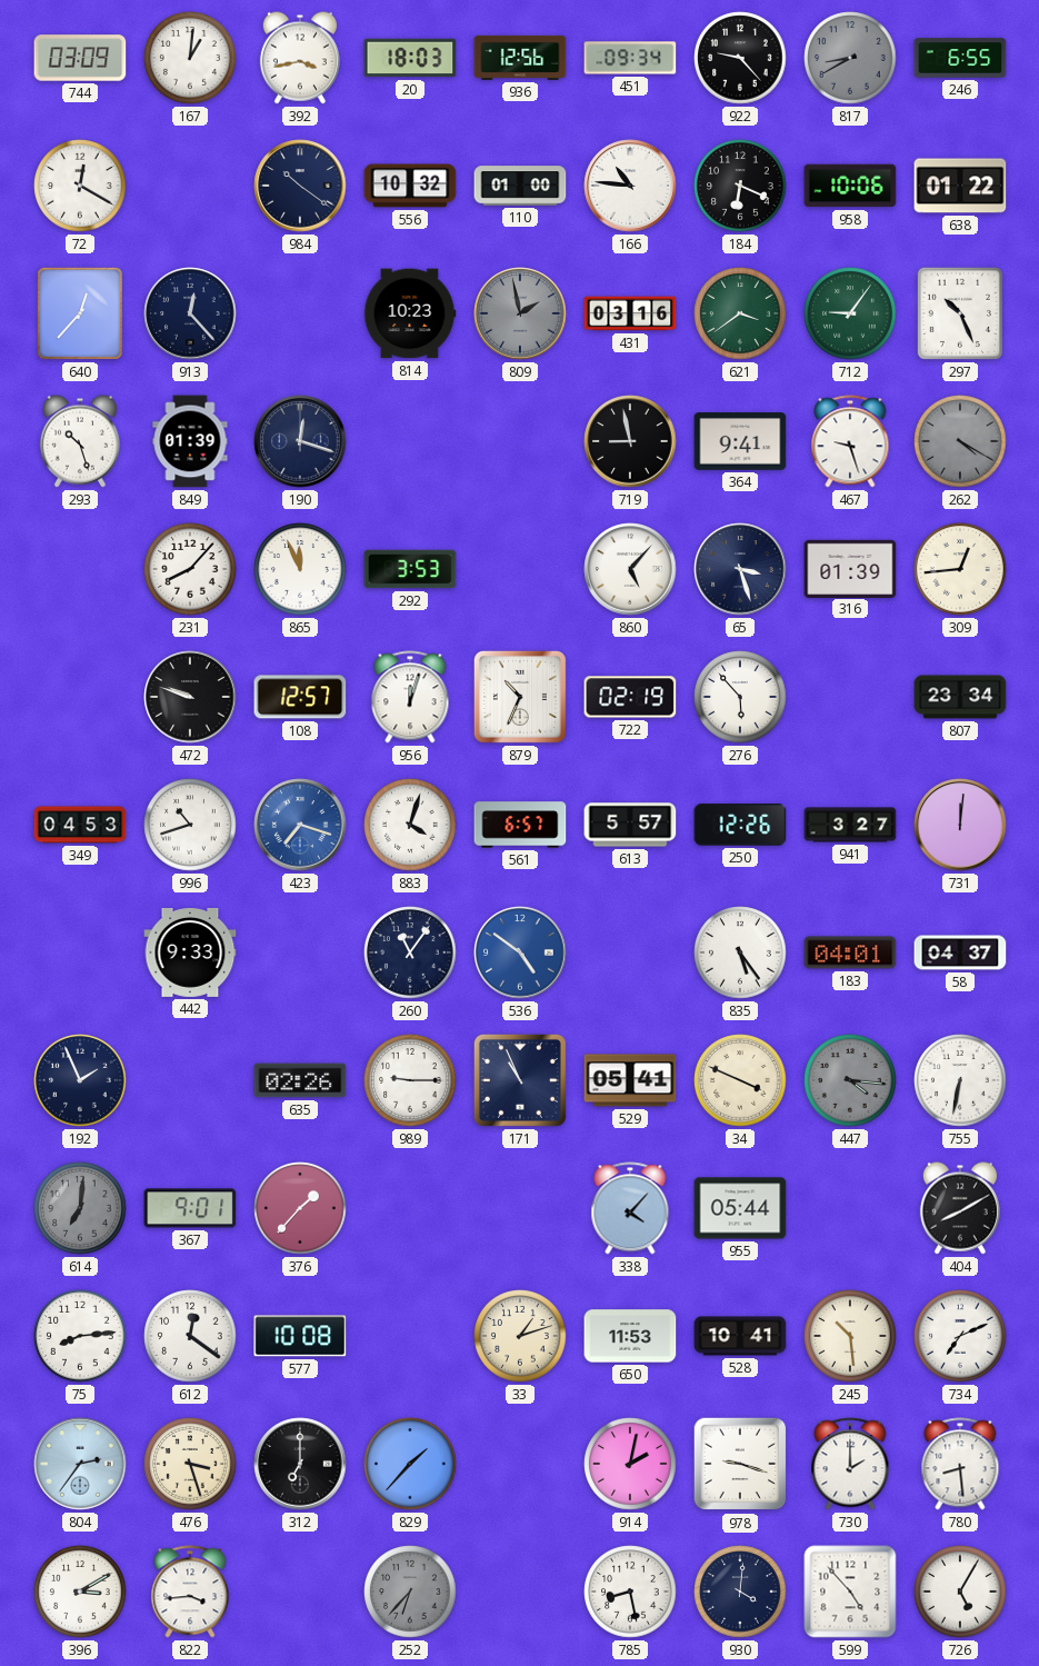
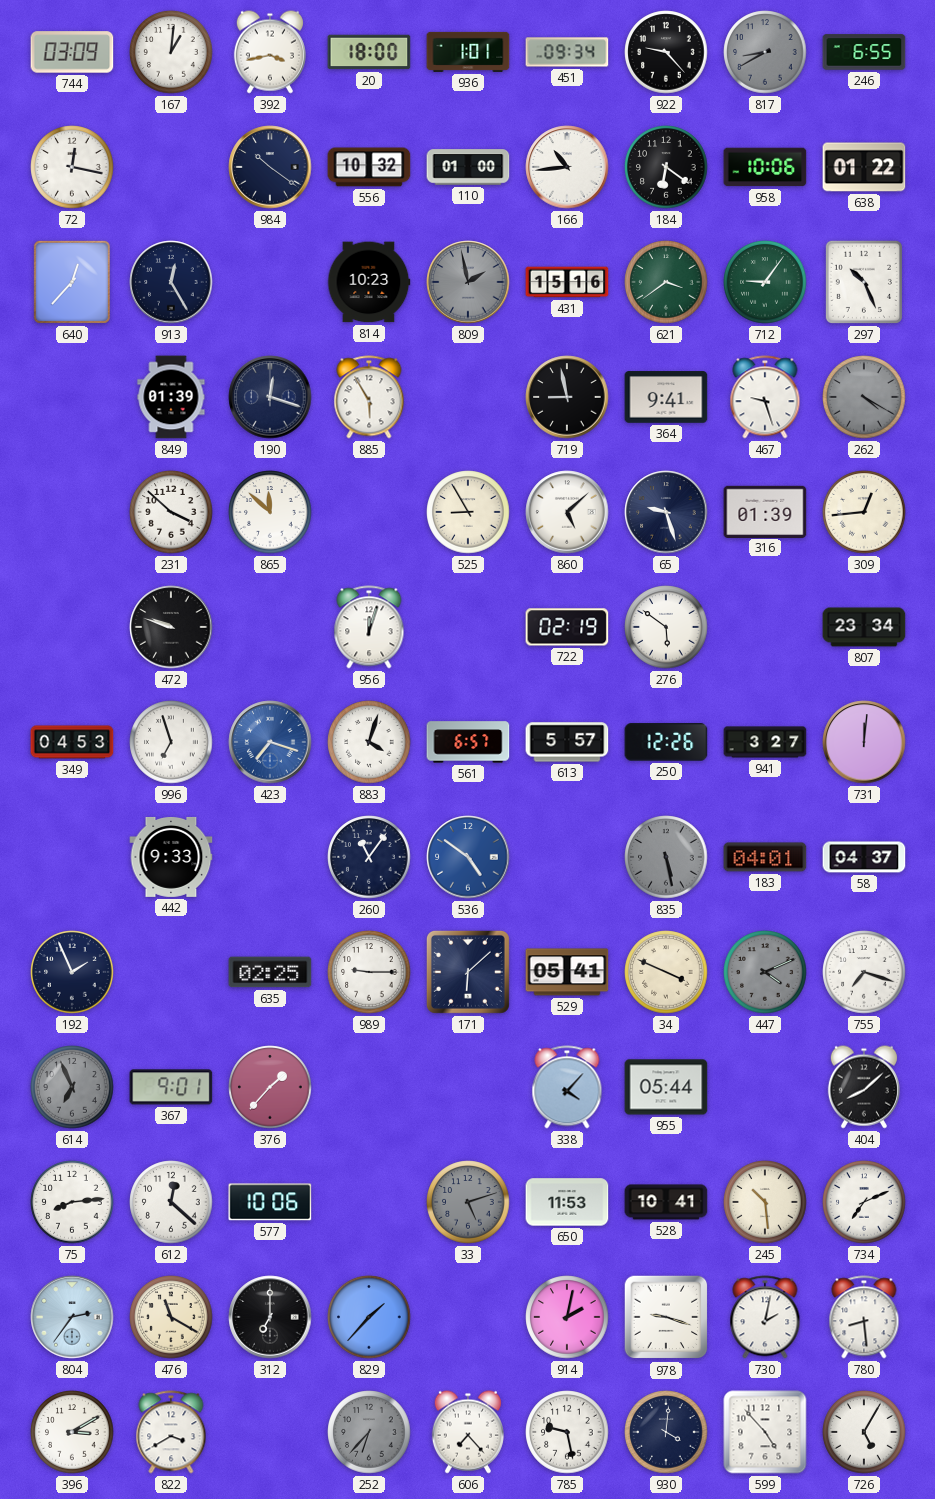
20: 18:03 -> 18:00 (369, 52)
936: 12:56 -> 1:01 (468, 52)
72: 12:20 -> 12:17 (72, 167)
166: 10:46 -> 10:44 (567, 167)
184: 6:19 -> 6:21 (666, 167)
913: 12:23 -> 12:25 (171, 282)
431: 03:16 -> 15:16 (567, 282)
293: 10:27 -> none (80, 441)
885: none -> 5:55 (369, 397)
231: 8:07 -> 3:52 (171, 512)
865: 11:56 -> 11:52 (270, 512)
292: 3:53 -> none (410, 569)
525: none -> 8:55 (468, 512)
860: 5:07 -> 5:08 (567, 512)
65: 3:27 -> 9:27 (666, 512)
108: 12:57 -> none (300, 697)
879: 10:34 -> none (520, 697)
276: 5:53 -> 5:51 (666, 627)
996: 10:42 -> 6:57 (171, 742)
835: 5:24 -> 5:28 (666, 857)
835 dial: white -> grey (666, 857)
635: 02:26 -> 02:25 (270, 972)
171: 10:56 -> 6:08 (468, 972)
447: 4:16 -> 4:11 (765, 972)
755: 6:32 -> 7:18 (864, 972)
614: 7:01 -> 6:56 (72, 1087)
404: 8:10 -> 8:08 (864, 1087)
612: 12:21 -> 12:22 (171, 1202)
577: 10:08 -> 10:06 (270, 1202)
33: 1:12 -> 5:12 (468, 1202)
33 dial: cream -> grey (468, 1202)
476: 3:27 -> 11:20 (171, 1317)
730: 2:00 -> 2:02 (765, 1317)
822: 3:44 -> 3:40 (171, 1432)
606: none -> 7:23 (468, 1432)
785: 8:28 -> 9:28 (567, 1432)
